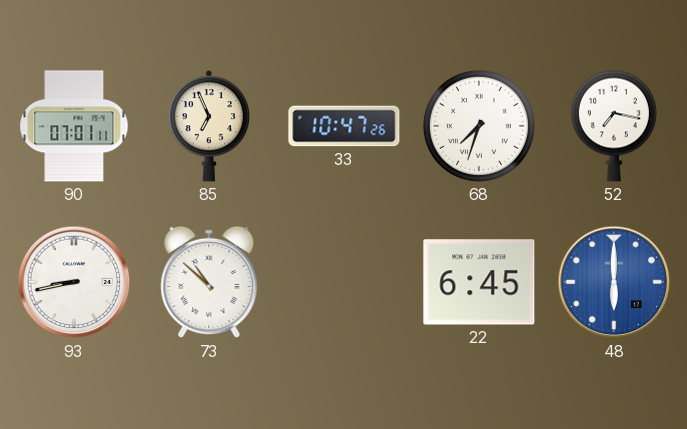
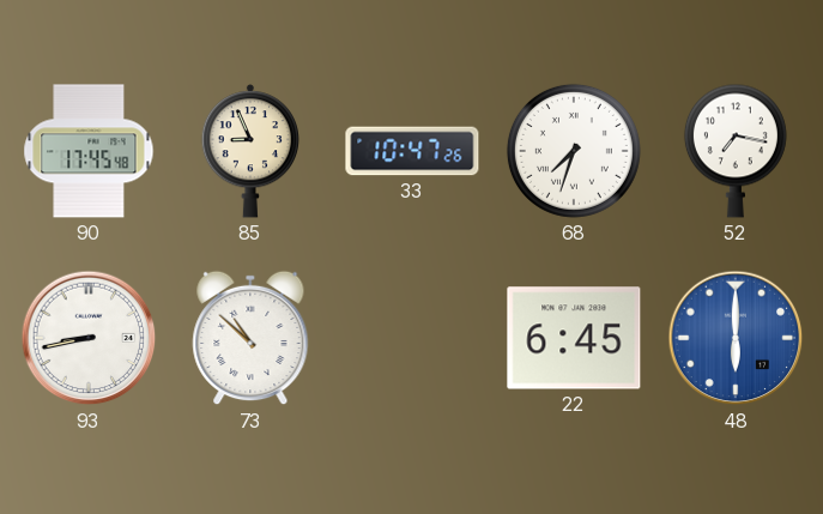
90: 07:01 -> 17:45 (89, 151)
85: 6:56 -> 8:56 (250, 151)
